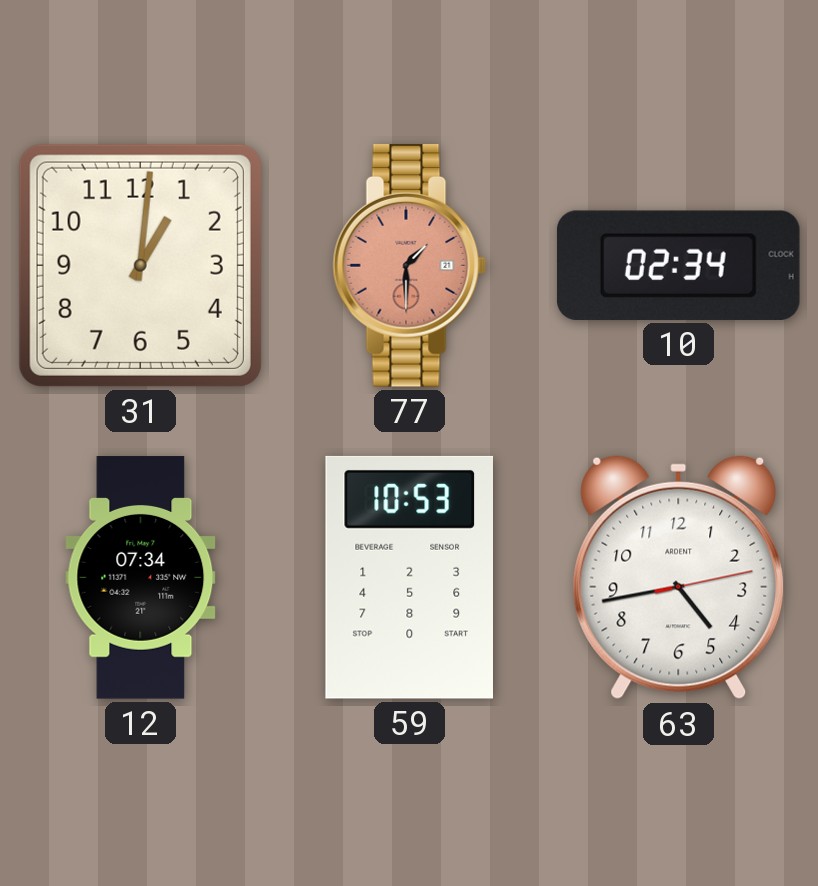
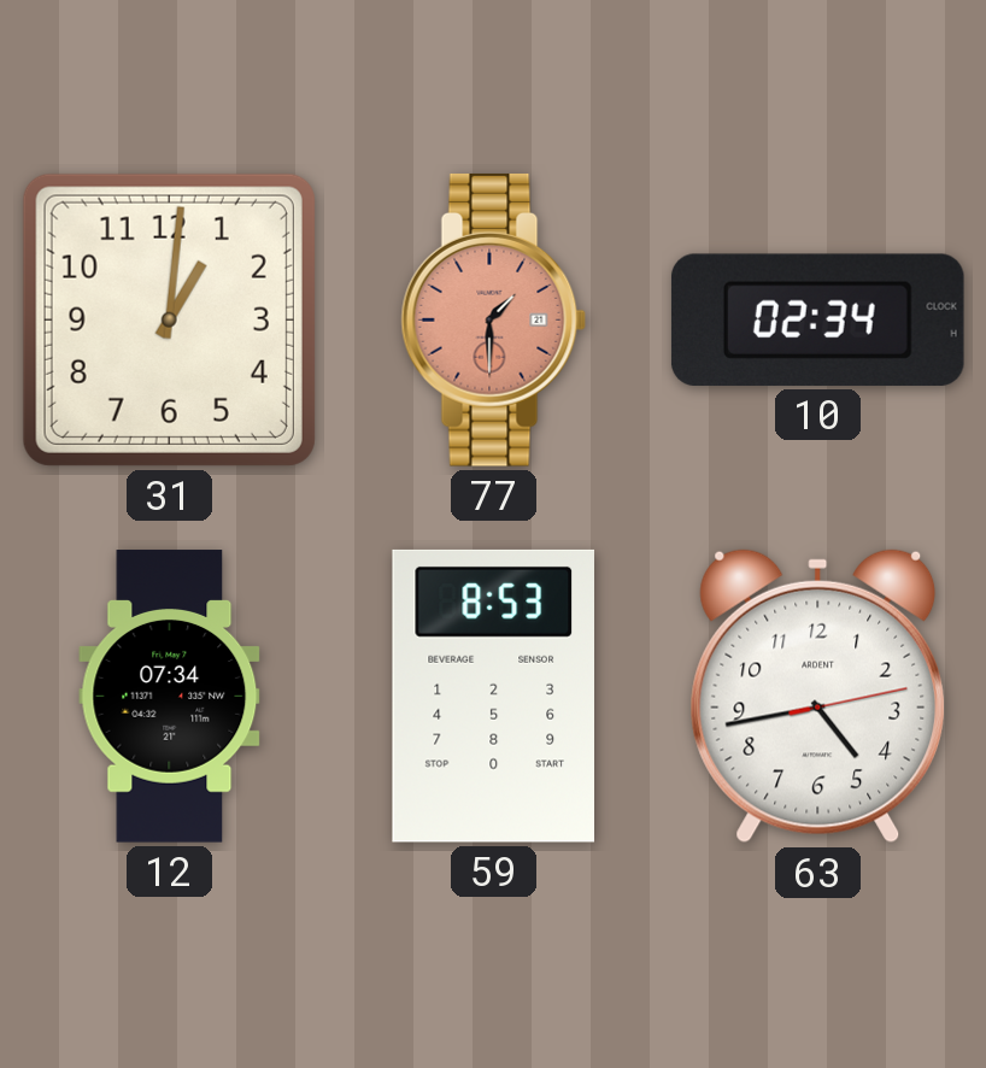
59: 10:53 -> 8:53 (493, 696)
